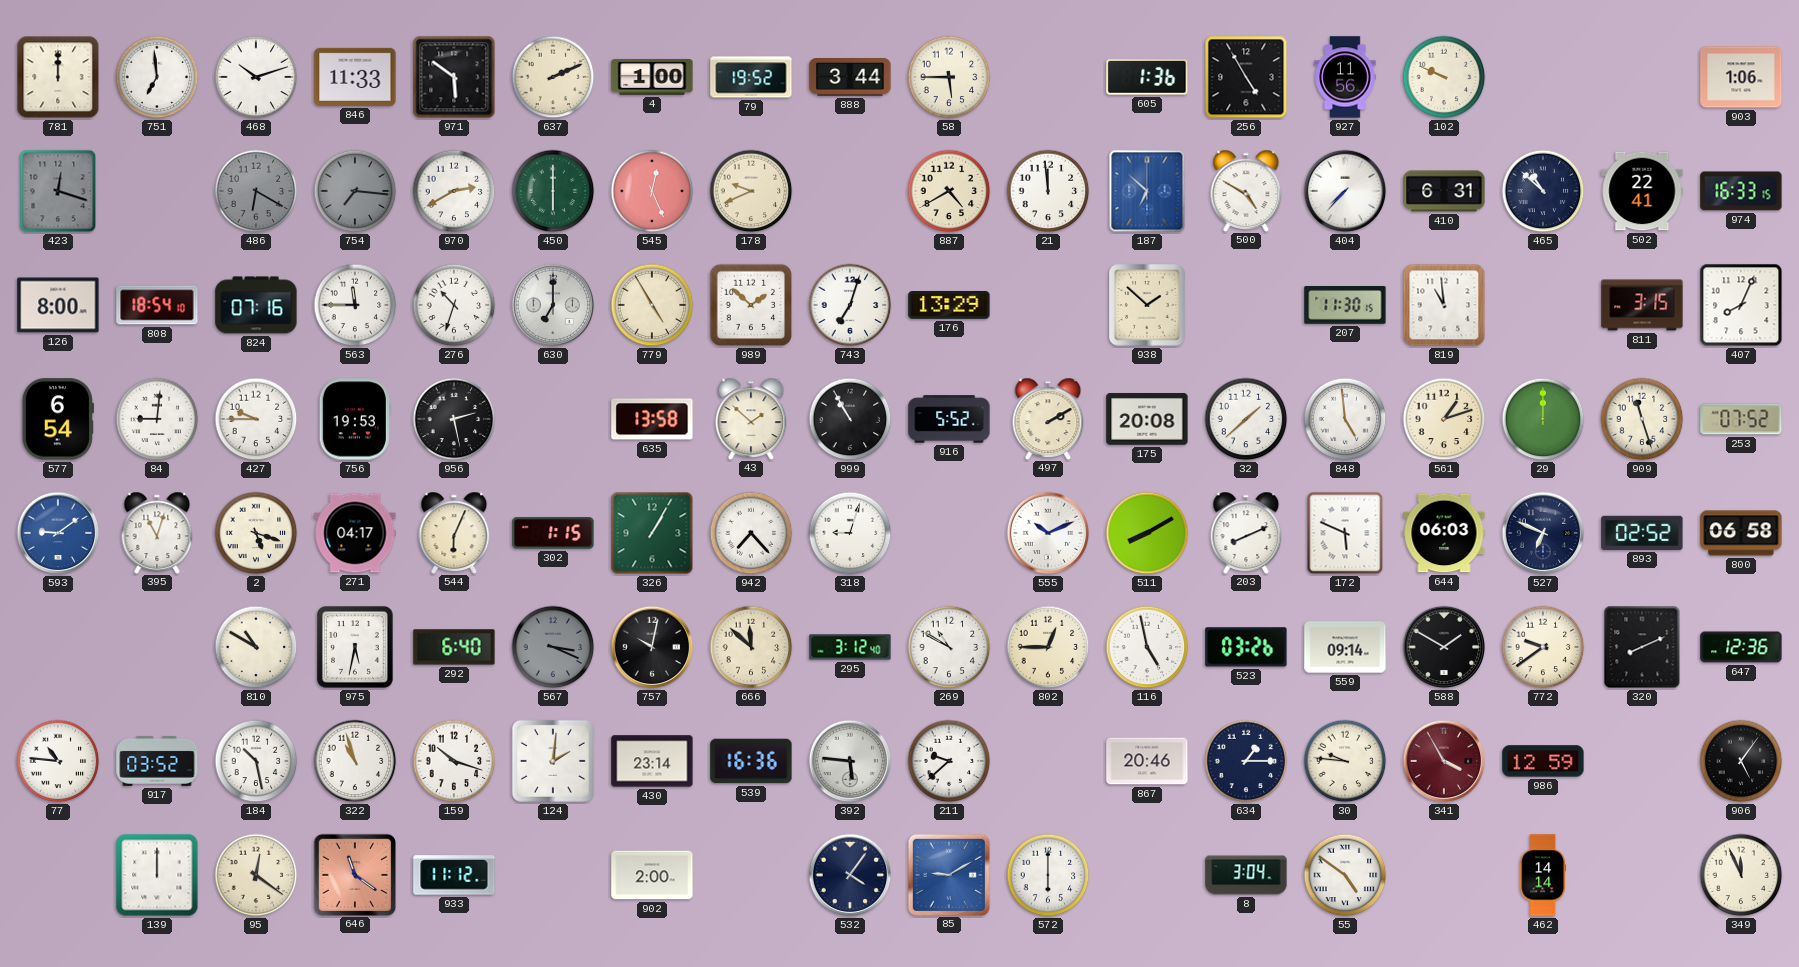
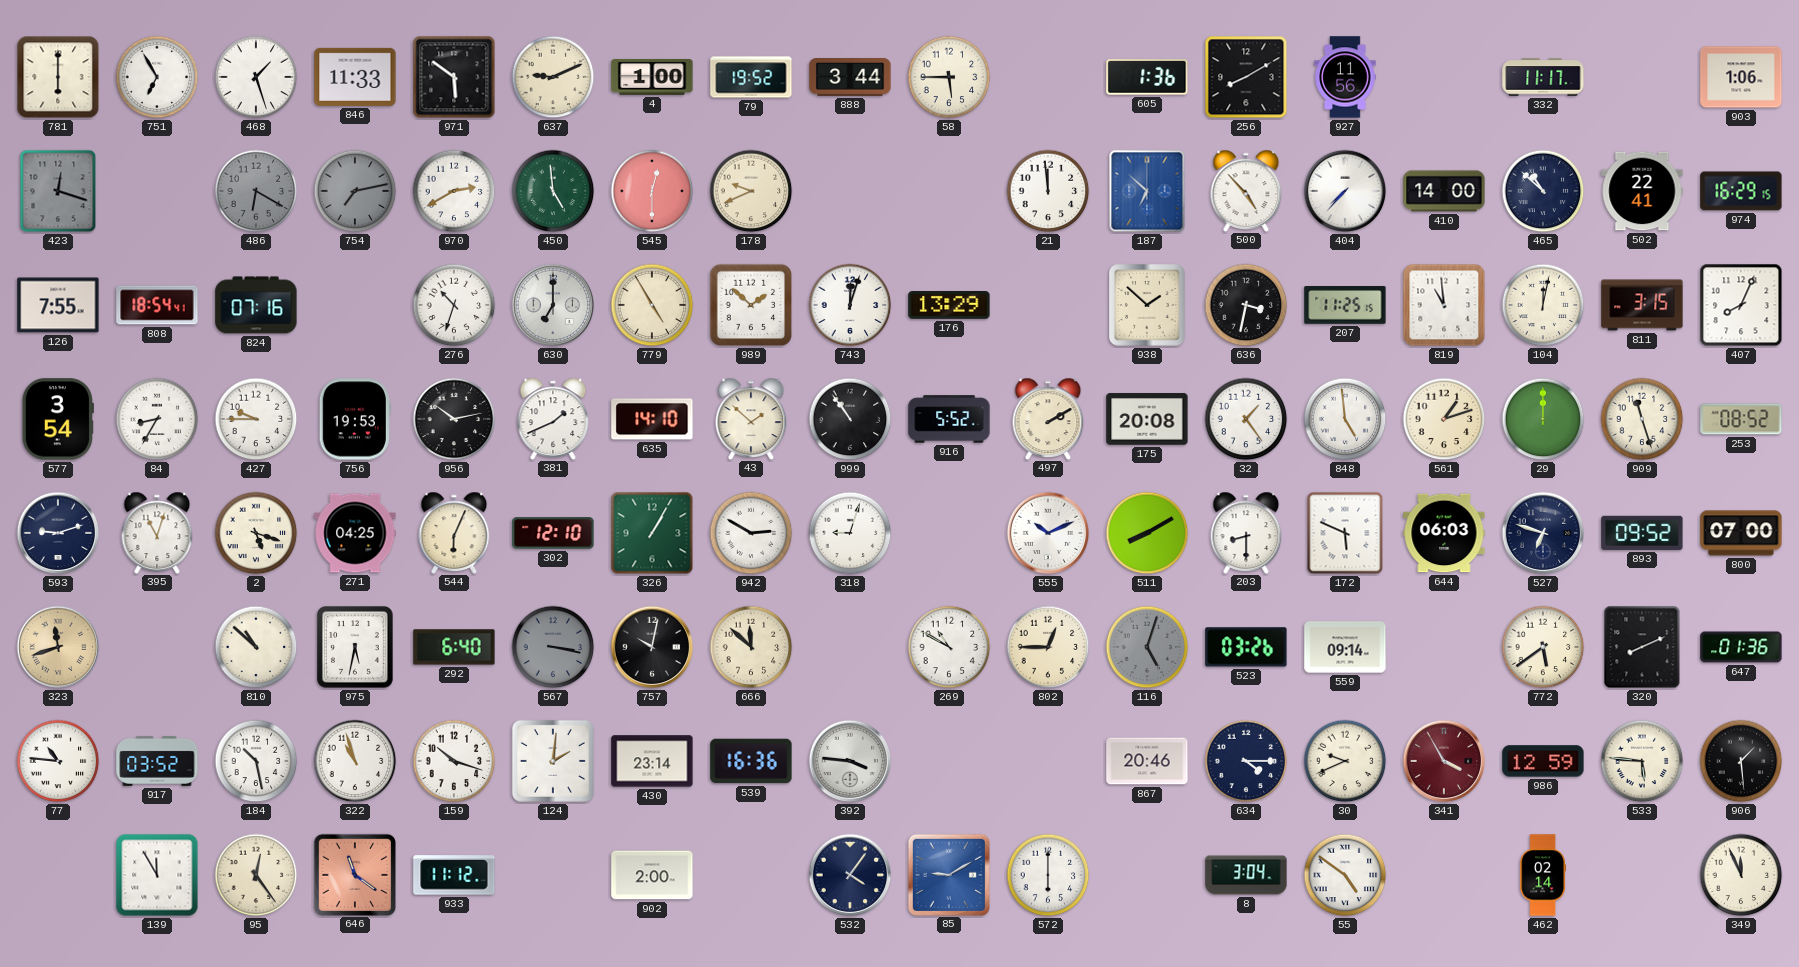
781: 12:00 -> 6:00 (58, 77)
751: 6:59 -> 6:55 (157, 77)
468: 10:12 -> 1:27 (256, 77)
637: 2:11 -> 9:11 (553, 77)
256: 4:55 -> 8:10 (1246, 77)
102: 9:49 -> none (1444, 77)
332: none -> 11:17 (1543, 77)
754: 7:16 -> 7:13 (355, 191)
450: 6:00 -> 4:59 (553, 191)
545: 12:26 -> 12:30 (652, 191)
887: 4:40 -> none (949, 191)
500: 4:50 -> 4:53 (1246, 190)
410: 6:31 -> 14:00 (1444, 191)
974: 16:33 -> 16:29 (1741, 191)
126: 8:00 -> 7:55 (58, 305)
808: 18:54:10 -> 18:54:41 (157, 305)
563: 11:45 -> none (355, 305)
743: 7:03 -> 12:03 (850, 305)
636: none -> 3:32 (1246, 305)
207: 11:30 -> 11:25 (1345, 305)
104: none -> 12:02 (1543, 305)
577: 6:54 -> 3:54 (58, 419)
84: 9:01 -> 8:35 (157, 419)
956: 2:28 -> 10:13 (454, 419)
381: none -> 1:41 (553, 418)
635: 13:58 -> 14:10 (652, 419)
999: 10:55 -> 10:54 (850, 419)
32: 1:38 -> 1:24 (1246, 419)
253: 07:52 -> 08:52 (1741, 419)
593: 9:09 -> 9:12 (58, 533)
593 dial: blue -> navy (58, 533)
271: 04:17 -> 04:25 (355, 533)
302: 1:15 -> 12:10 (553, 533)
942: 7:23 -> 2:50 (751, 533)
203: 8:11 -> 8:30 (1246, 532)
527: 6:49 -> 6:48 (1543, 533)
893: 02:52 -> 09:52 (1642, 533)
800: 06:58 -> 07:00 (1741, 533)
323: none -> 11:42 (58, 647)
810: 10:50 -> 10:52 (256, 647)
567: 3:19 -> 3:17 (553, 647)
295: 3:12 -> none (850, 647)
116: 4:58 -> 5:03 (1147, 647)
116 dial: white -> grey (1147, 647)
588: 1:50 -> none (1444, 647)
772: 9:39 -> 5:39 (1543, 647)
647: 12:36 -> 01:36 (1741, 647)
392: 5:46 -> 3:46 (850, 761)
211: 9:38 -> none (949, 761)
634: 1:15 -> 4:15 (1246, 761)
30: 9:46 -> 9:41 (1345, 761)
533: none -> 5:46 (1642, 761)
906: 5:06 -> 1:29 (1741, 761)
139: 12:00 -> 11:55 (157, 875)
95: 12:21 -> 12:24 (256, 875)
462: 14:14 -> 02:14 (1542, 875)
